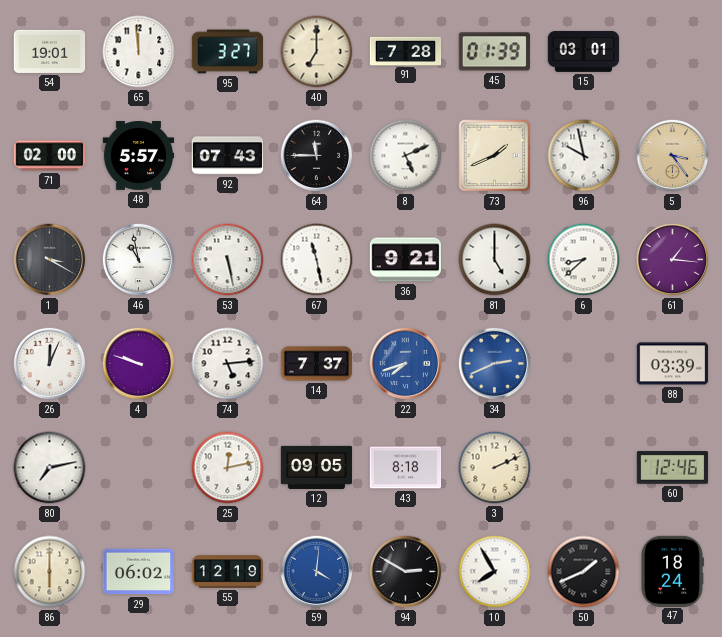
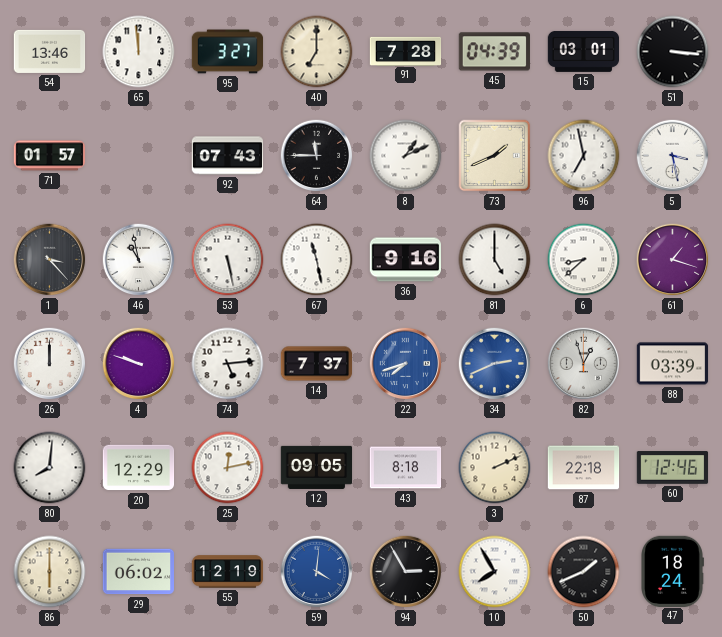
54: 19:01 -> 13:46 (50, 51)
45: 01:39 -> 04:39 (494, 52)
51: none -> 3:16 (673, 52)
71: 02:00 -> 01:57 (50, 156)
48: 5:57 -> none (139, 156)
8: 5:11 -> 1:11 (406, 156)
96: 9:58 -> 6:58 (584, 156)
5: 3:24 -> 3:28 (673, 156)
5 dial: champagne -> white (673, 156)
1: 3:20 -> 3:23 (50, 260)
36: 9:21 -> 9:16 (405, 260)
61: 1:16 -> 1:18 (673, 260)
26: 12:04 -> 12:00 (50, 364)
82: none -> 12:57 (584, 364)
80: 7:13 -> 8:01 (50, 468)
20: none -> 12:29 (139, 468)
87: none -> 22:18 (584, 468)
94: 2:50 -> 2:55 (406, 572)
